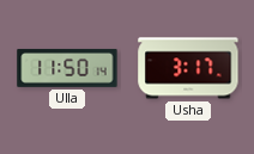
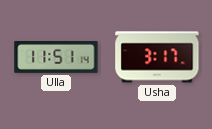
Ulla: 11:50 -> 11:51 (56, 57)
